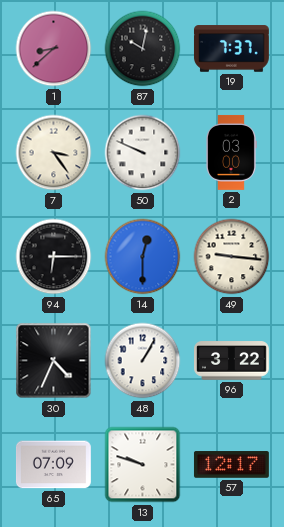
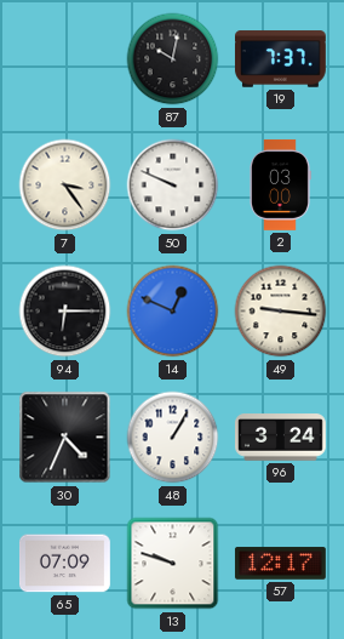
1: 8:38 -> none (54, 49)
14: 12:30 -> 12:49 (173, 312)
96: 3:22 -> 3:24 (281, 438)
